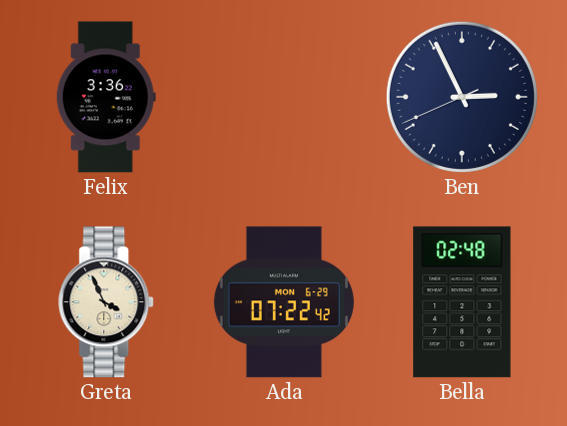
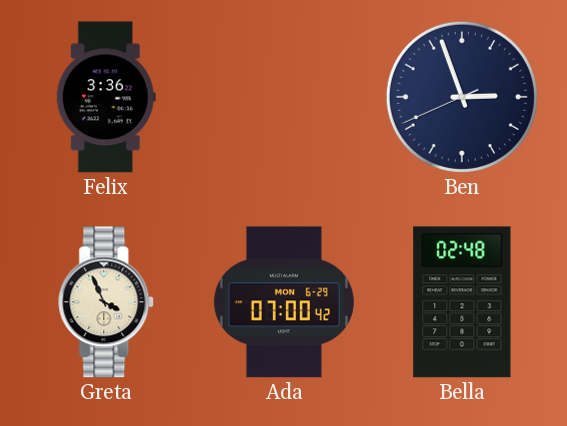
Ben: 2:55 -> 2:56 (462, 97)
Ada: 07:22 -> 07:00 (284, 302)
